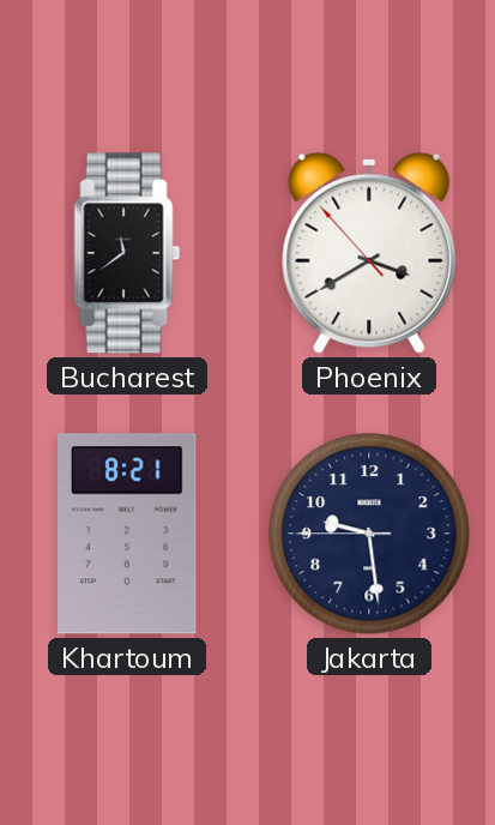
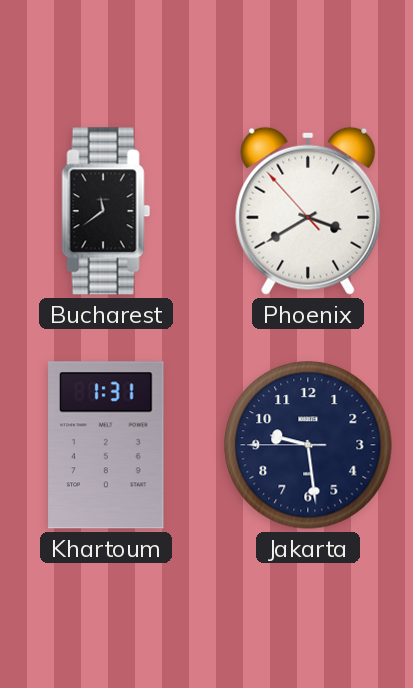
Khartoum: 8:21 -> 1:31 (106, 445)
